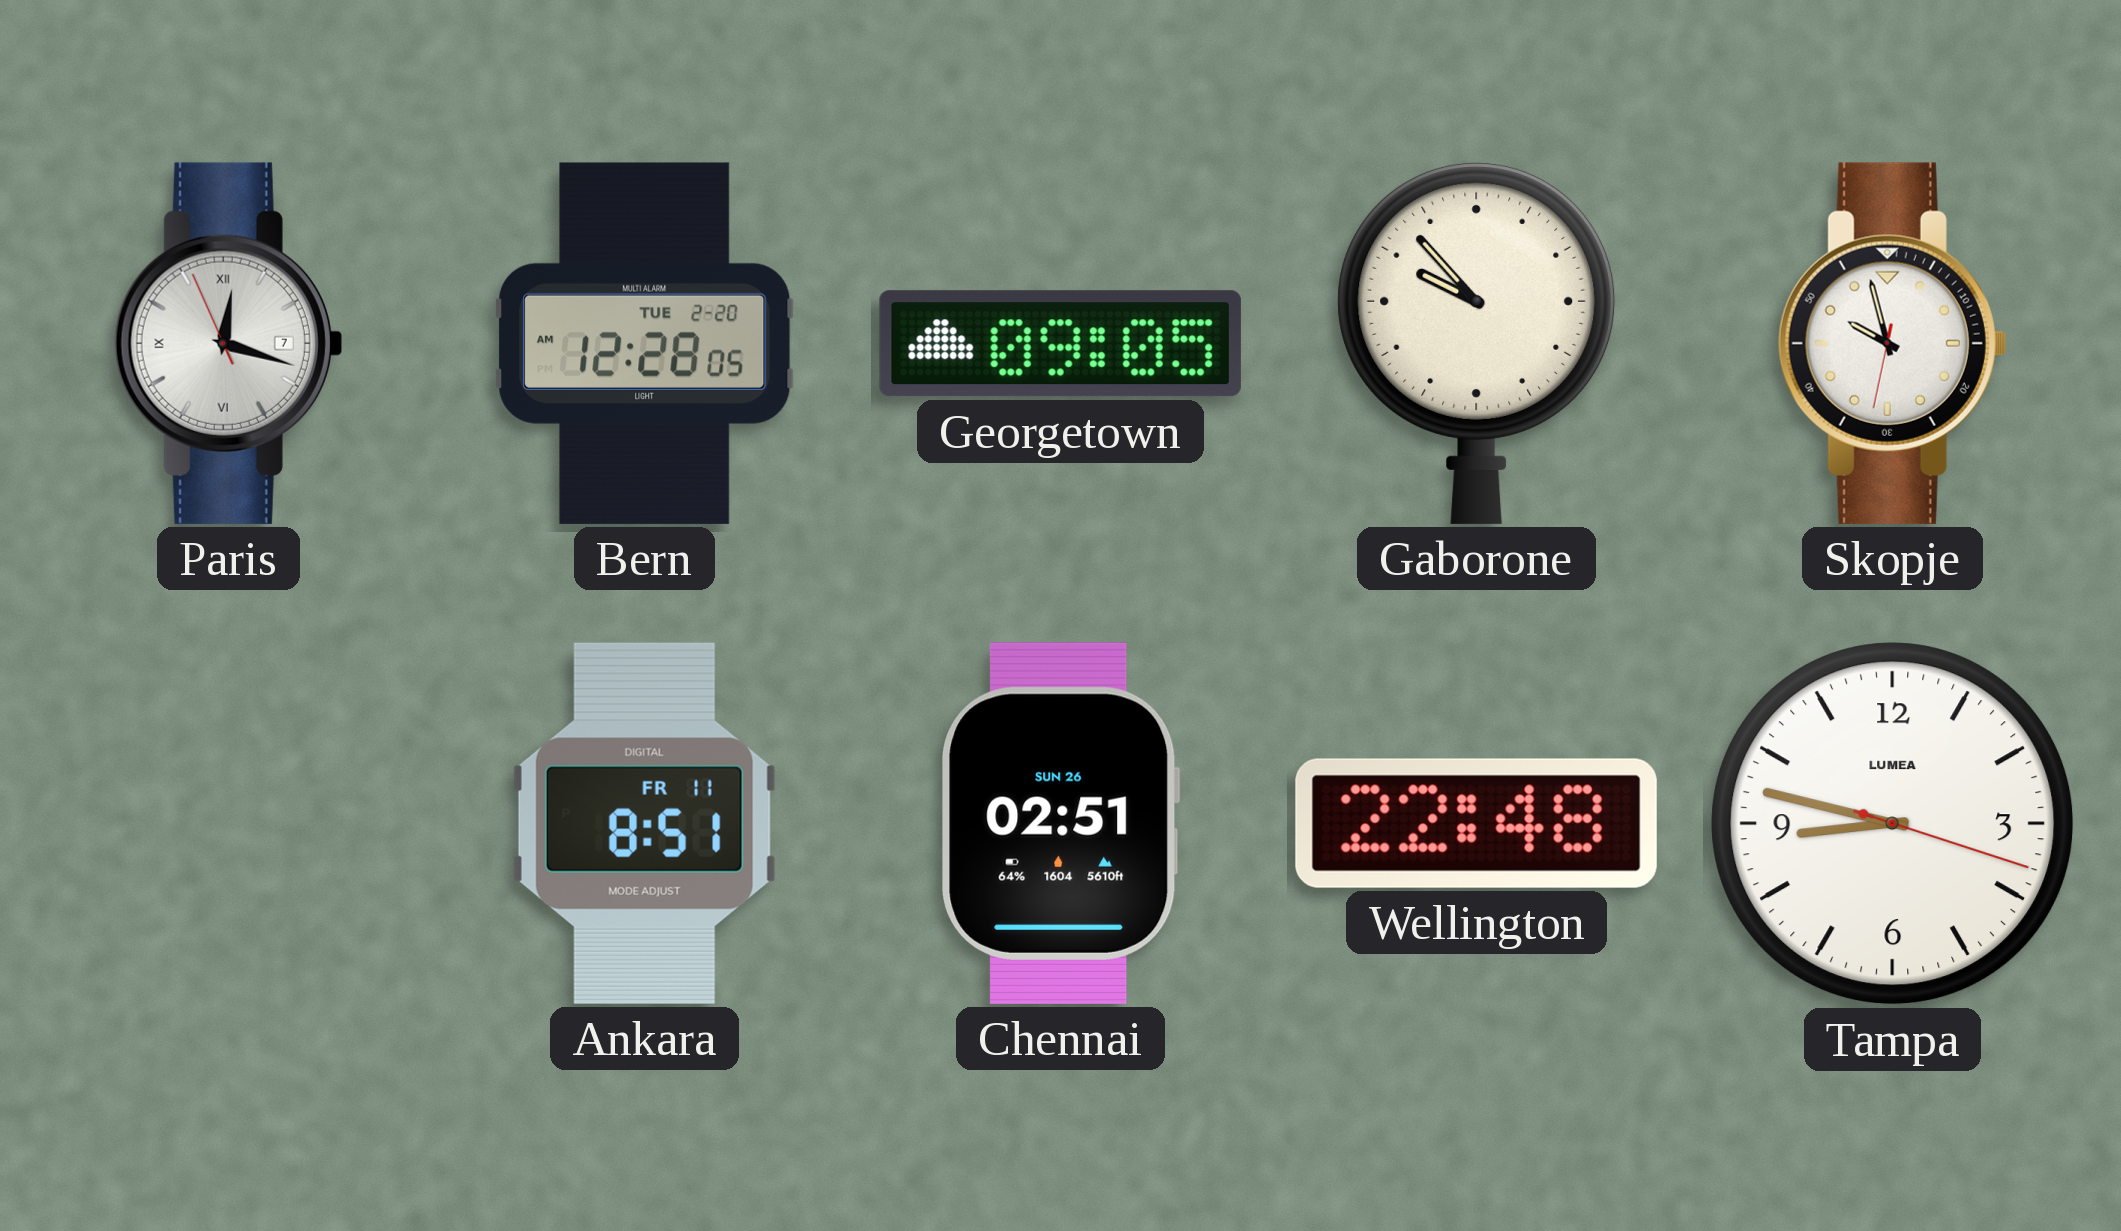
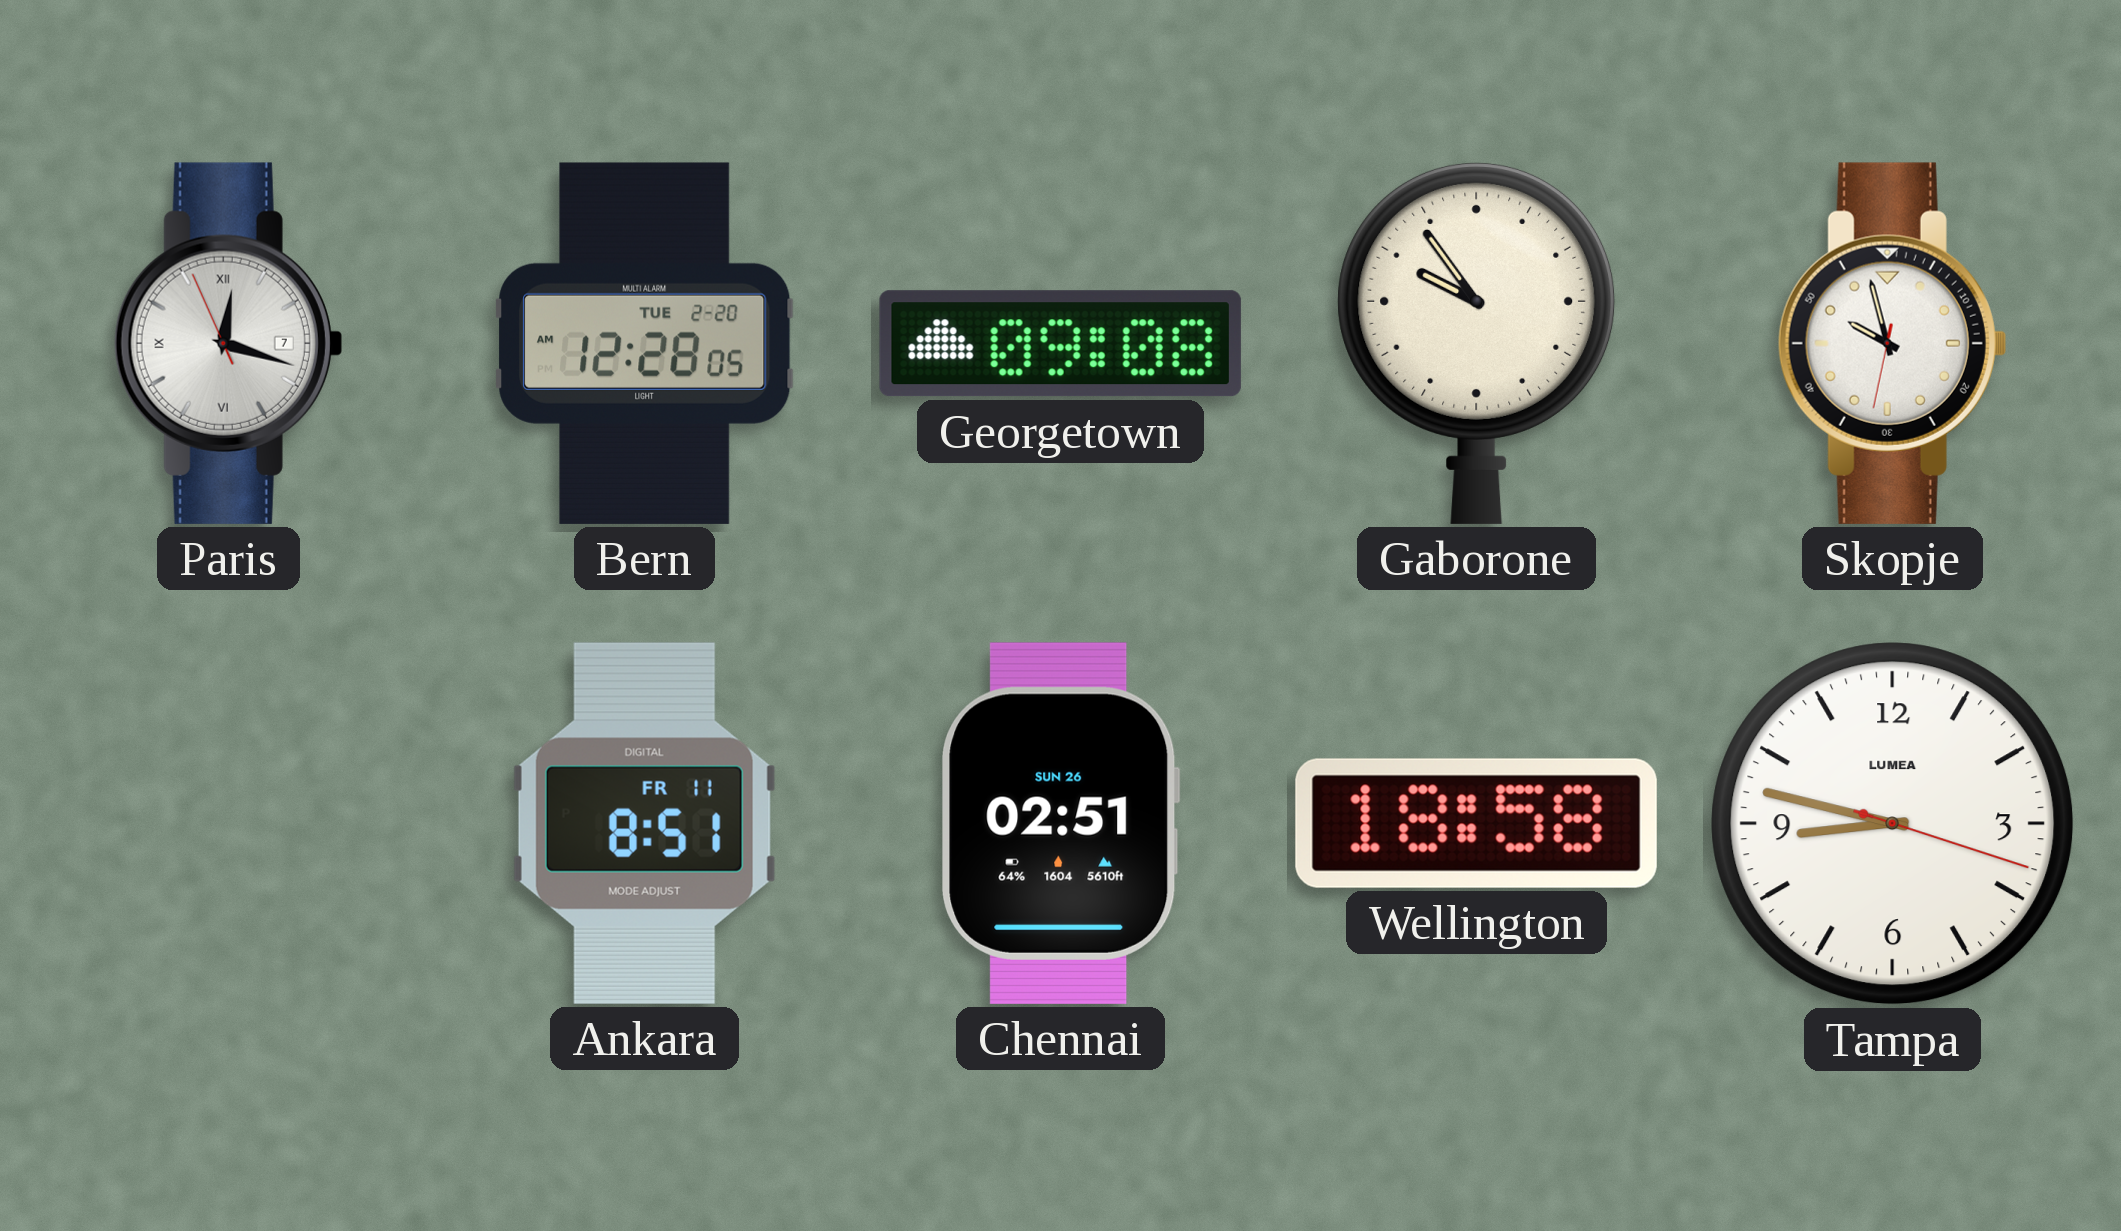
Georgetown: 09:05 -> 09:08 (1060, 344)
Gaborone: 9:53 -> 9:54 (1477, 343)
Wellington: 22:48 -> 18:58 (1476, 823)
